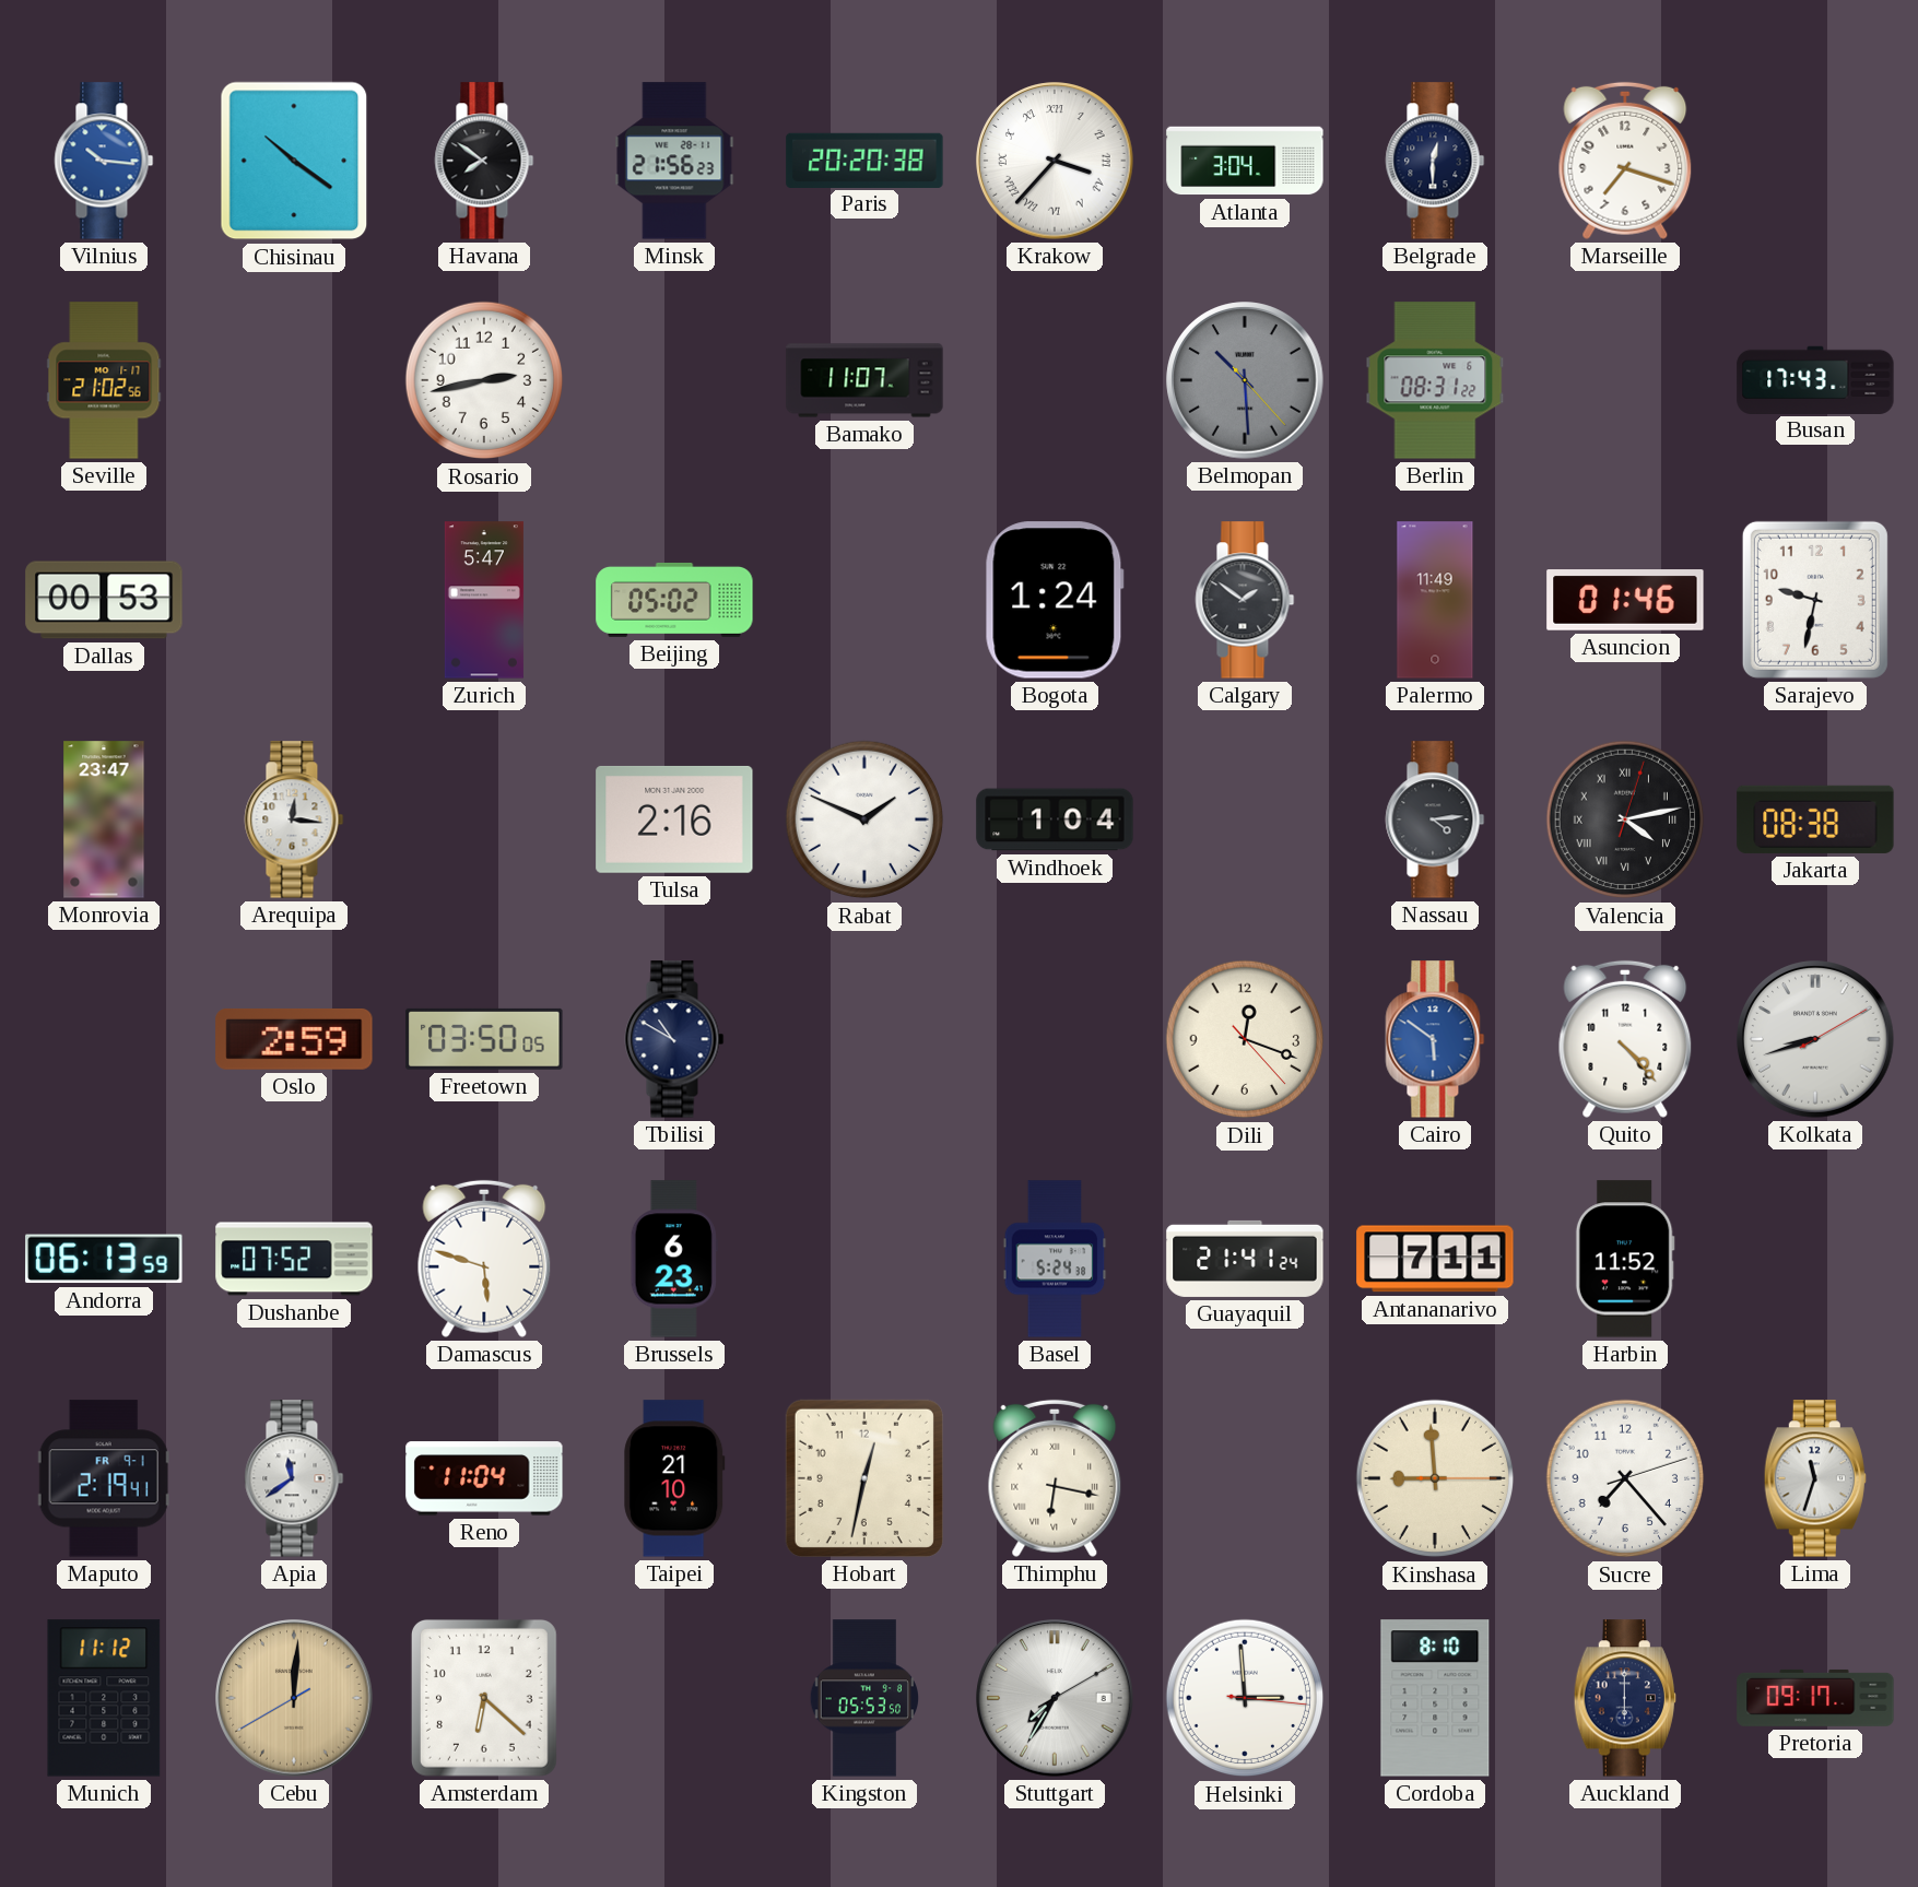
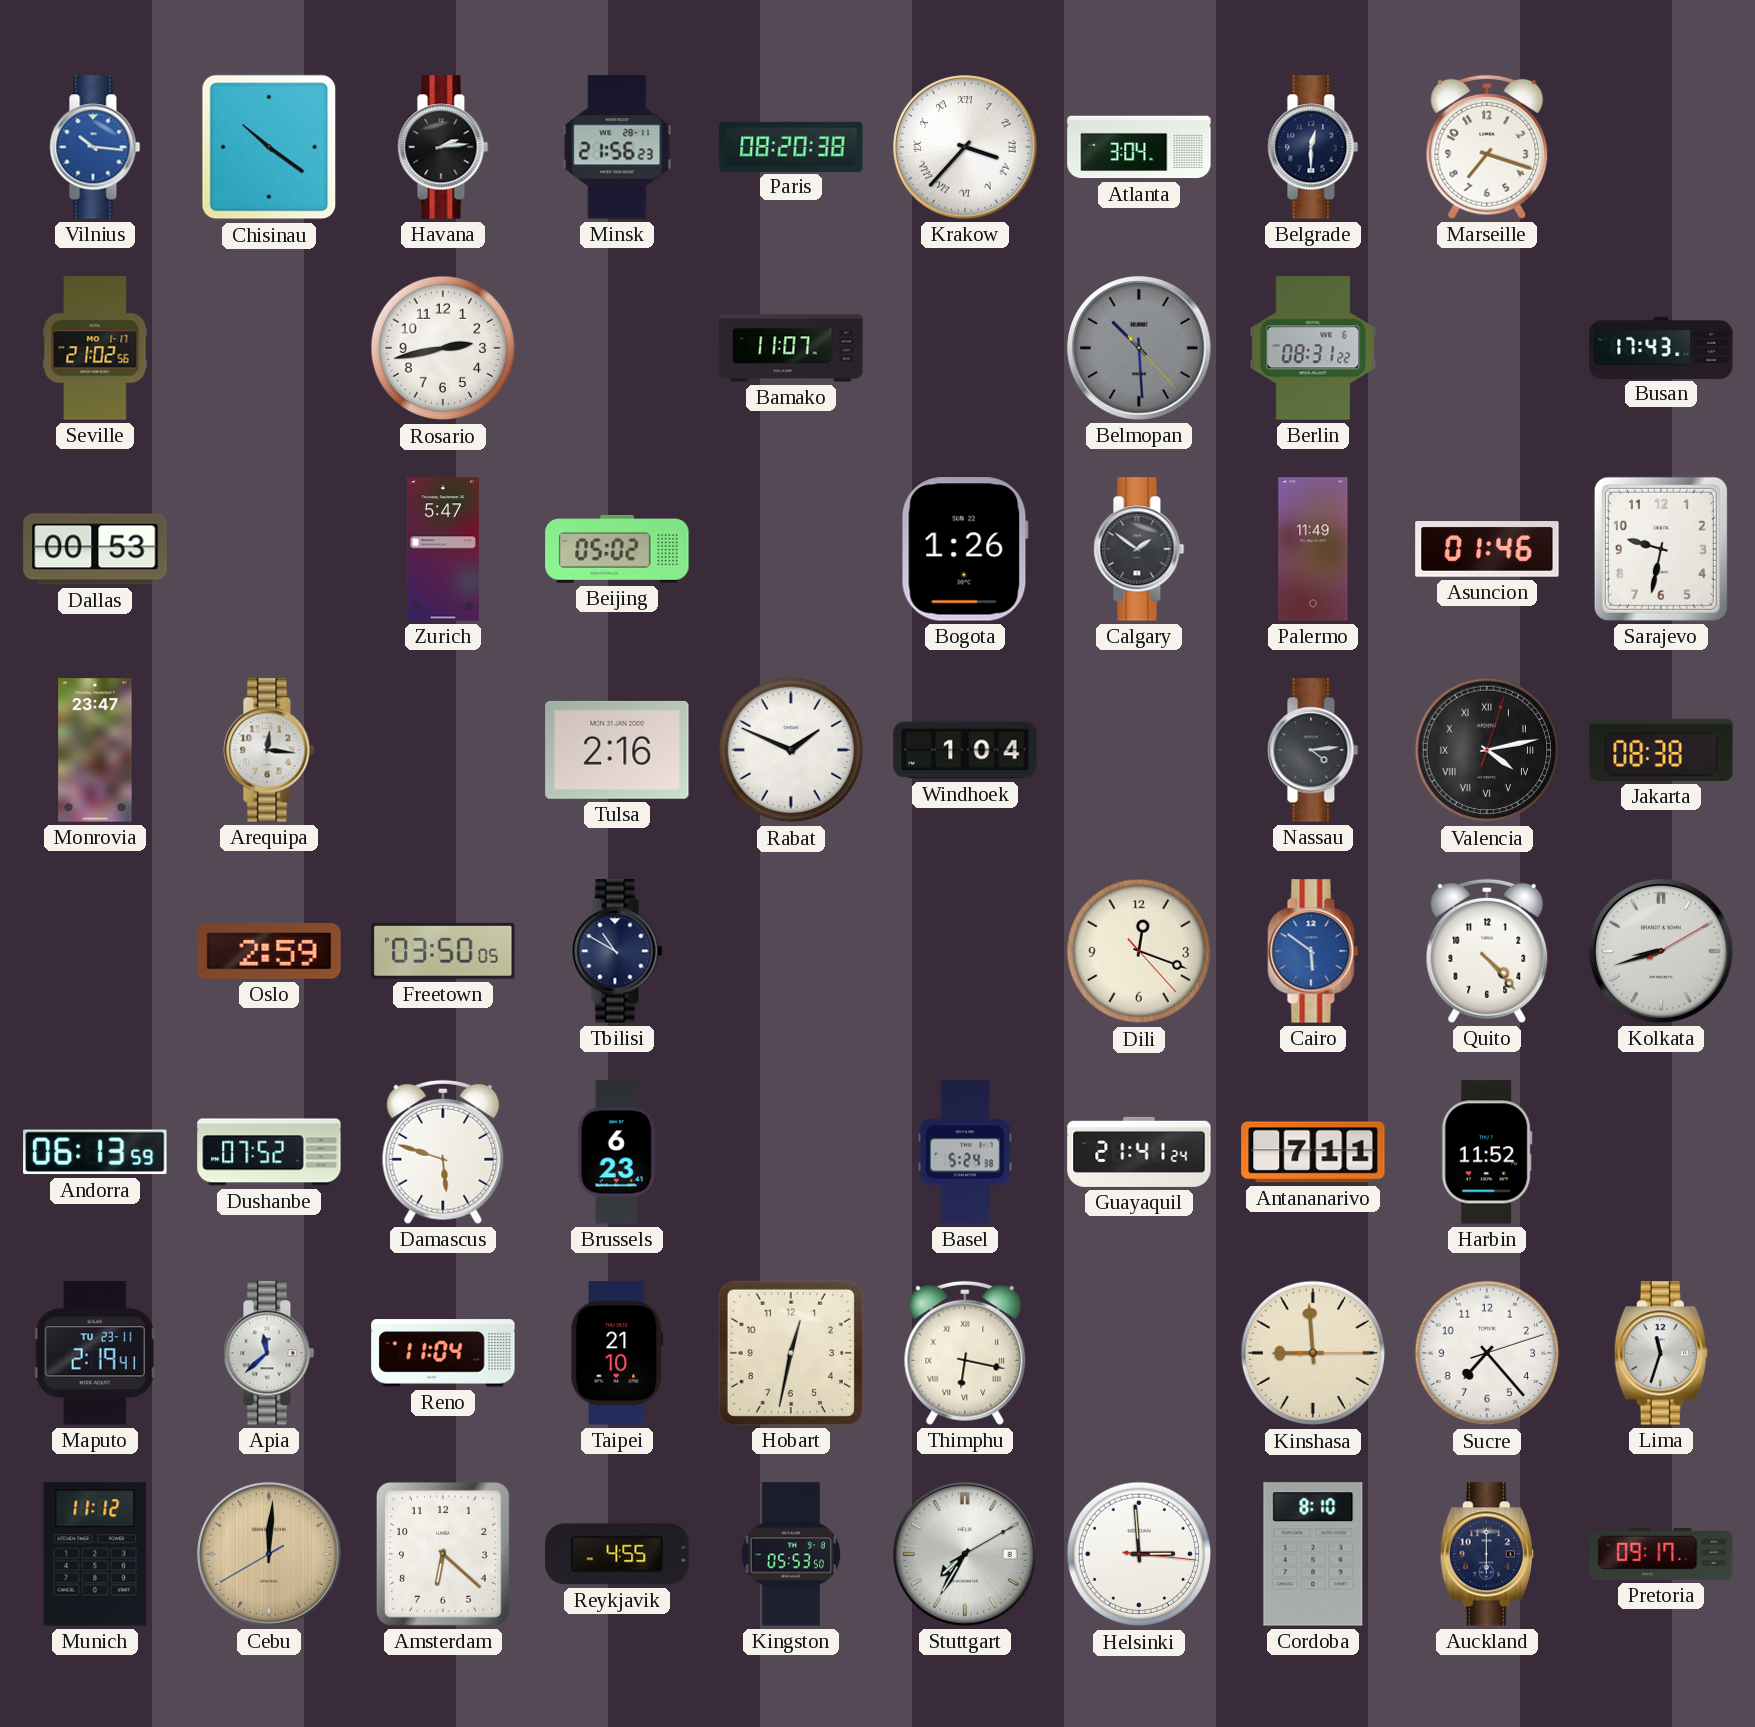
Havana: 7:51 -> 2:14 (443, 147)
Paris: 20:20 -> 08:20 (791, 146)
Bogota: 1:24 -> 1:26 (965, 549)
Maputo date: FR 9-1 -> TU 23-11 (95, 1353)
Apia: 11:39 -> 11:38 (269, 1353)
Reykjavik: none -> 4:55 (617, 1554)
